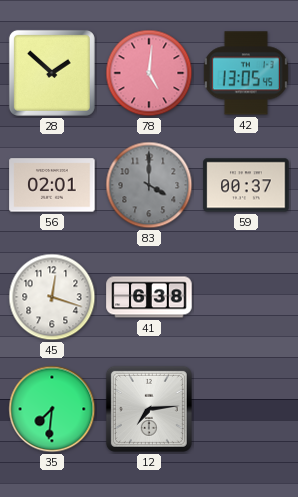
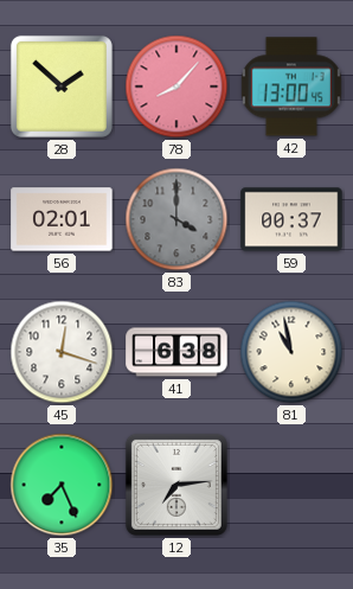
78: 5:01 -> 8:07 (176, 87)
42: 13:05 -> 13:00 (291, 87)
81: none -> 10:58 (291, 352)
35: 7:31 -> 7:26 (62, 485)
